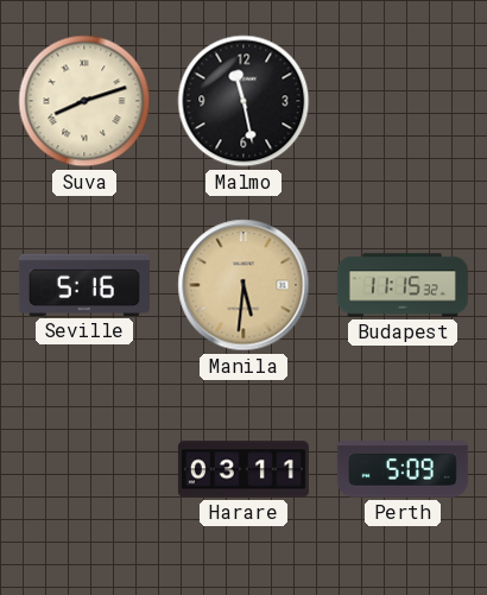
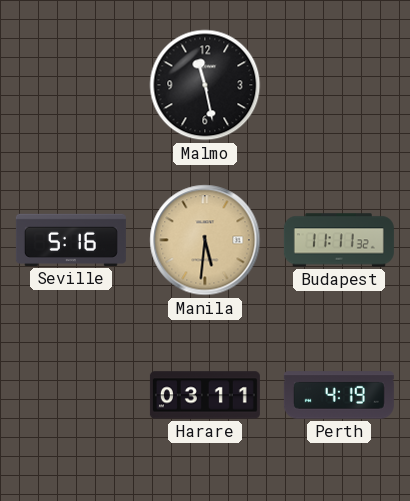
Suva: 8:12 -> none (84, 101)
Budapest: 11:15 -> 11:11 (339, 240)
Perth: 5:09 -> 4:19 (339, 395)
